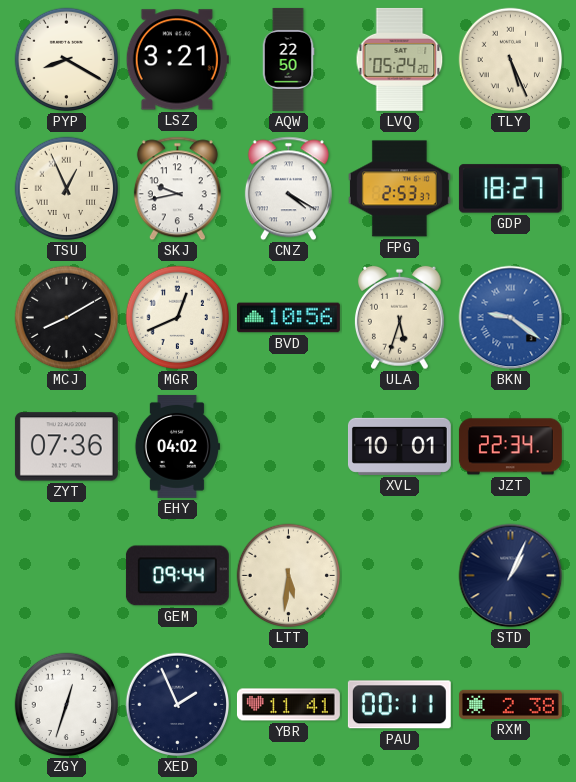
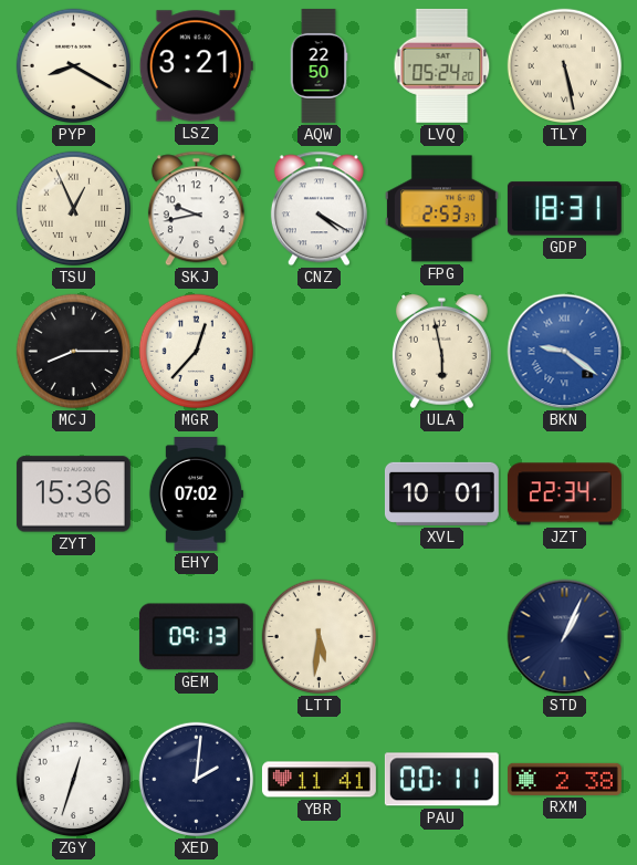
TLY: 5:26 -> 5:28 (565, 66)
GDP: 18:27 -> 18:31 (564, 209)
MCJ: 8:10 -> 8:15 (74, 352)
MGR: 12:41 -> 12:37 (197, 352)
BVD: 10:56 -> none (288, 318)
ULA: 5:33 -> 5:58 (441, 352)
ZYT: 07:36 -> 15:36 (73, 494)
EHY: 04:02 -> 07:02 (196, 493)
GEM: 09:44 -> 09:13 (196, 637)
XED: 1:56 -> 2:01 (197, 780)
